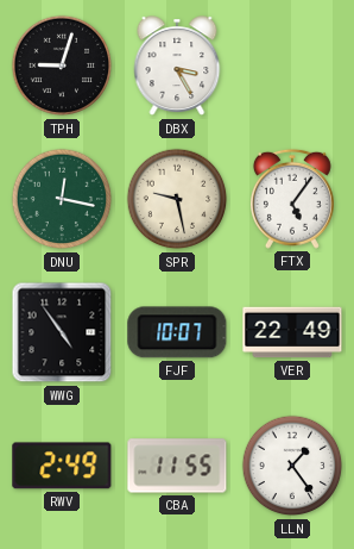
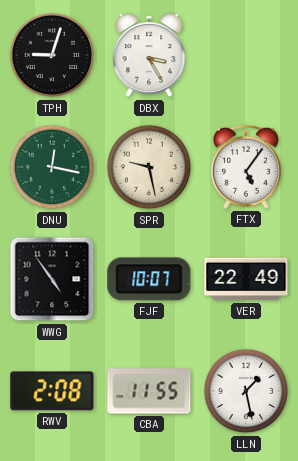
RWV: 2:49 -> 2:08 (52, 391)
LLN: 1:24 -> 1:28 (246, 391)
